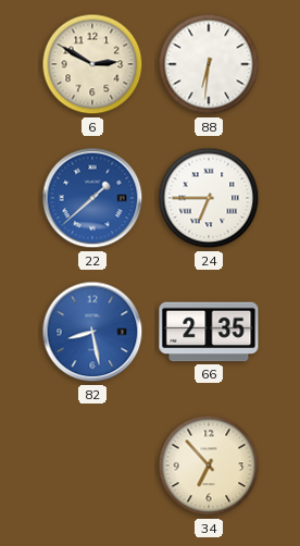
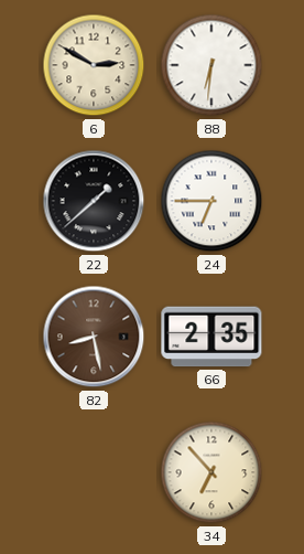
22 dial: blue -> black (94, 201)
82 dial: blue -> brown (94, 337)
